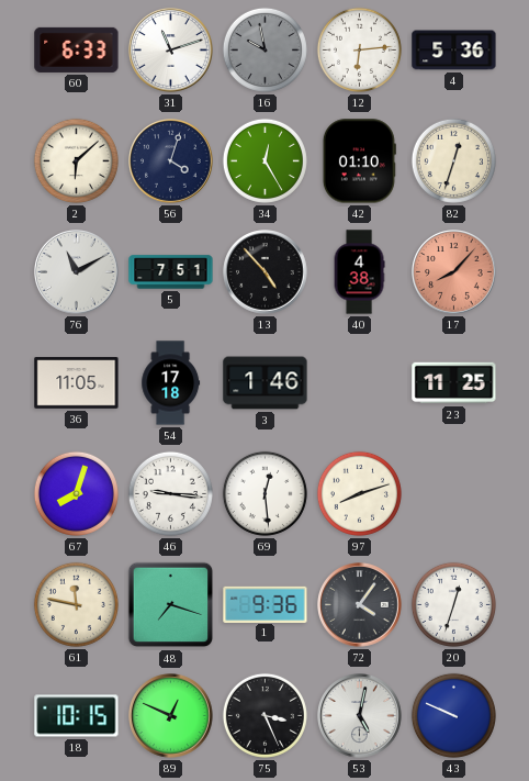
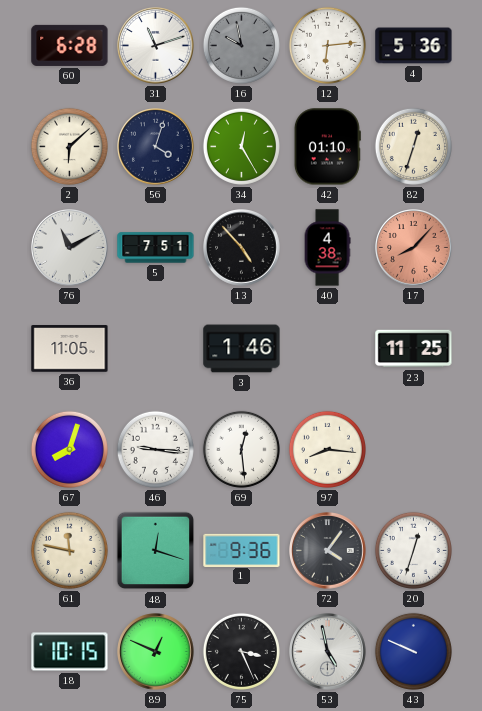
60: 6:33 -> 6:28 (70, 45)
54: 17:18 -> none (171, 383)
97: 8:12 -> 8:16 (327, 449)
48: 7:18 -> 12:18 (156, 551)
53: 5:02 -> 4:58 (328, 652)
